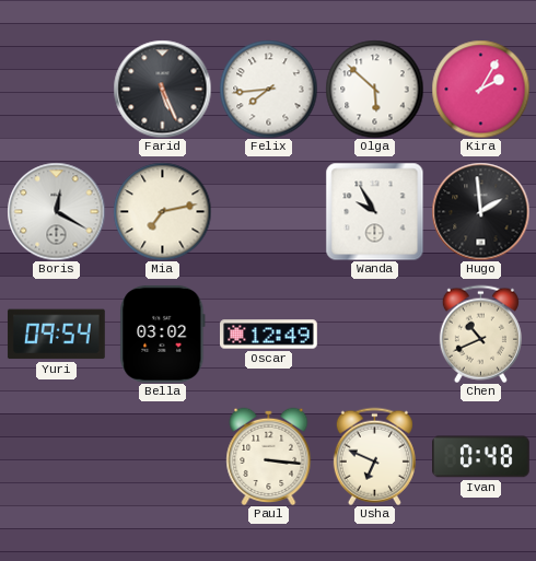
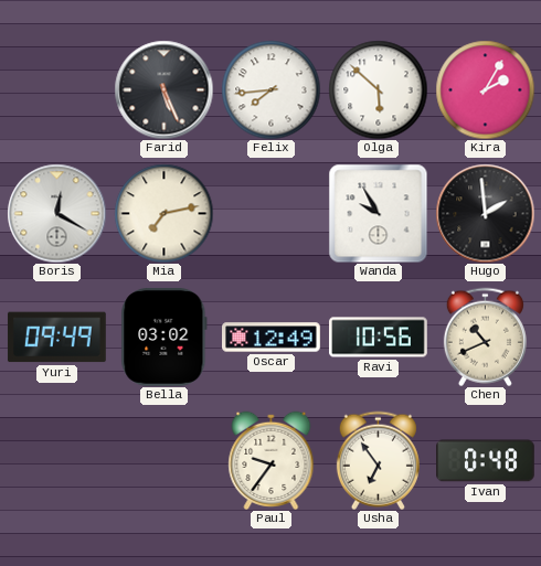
Yuri: 09:54 -> 09:49 (56, 338)
Ravi: none -> 10:56 (379, 338)
Paul: 3:16 -> 9:36 (272, 460)
Usha: 6:49 -> 6:54 (378, 460)
